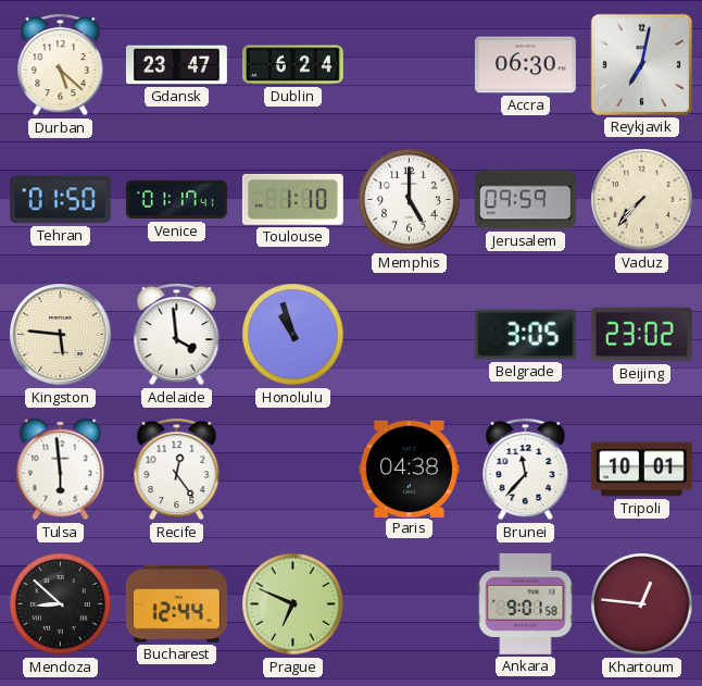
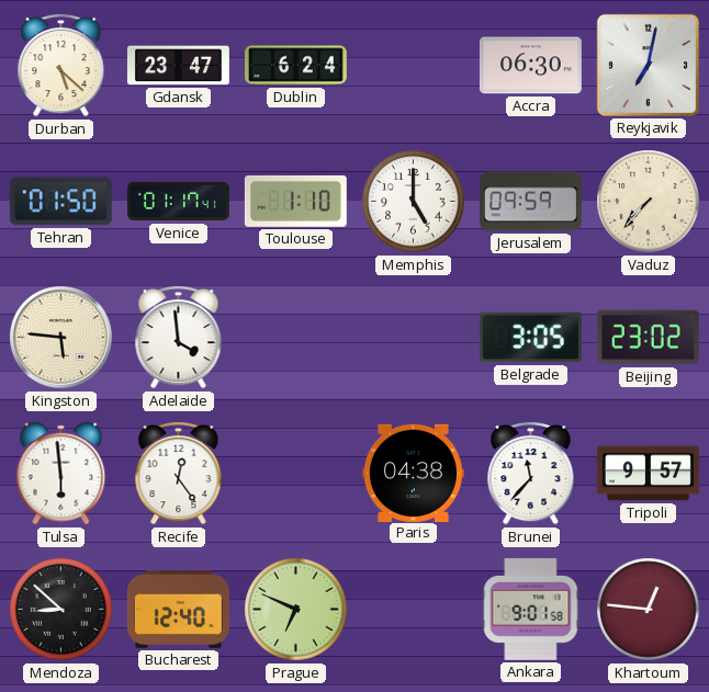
Honolulu: 10:57 -> none (293, 335)
Tripoli: 10:01 -> 9:57 (648, 474)
Bucharest: 12:44 -> 12:40 (178, 609)
